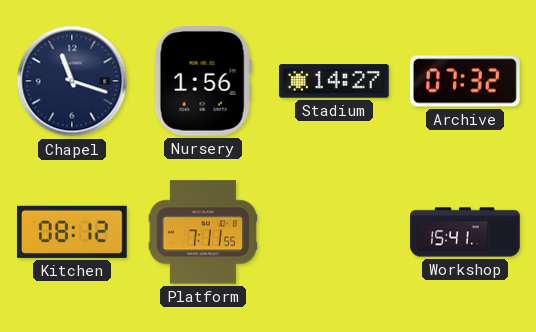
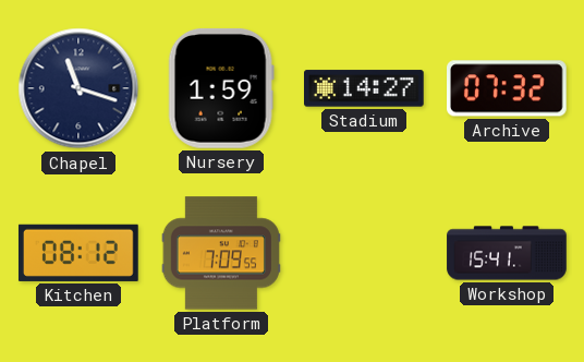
Nursery: 1:56 -> 1:59 (221, 88)
Platform: 7:11 -> 7:09 (221, 253)
